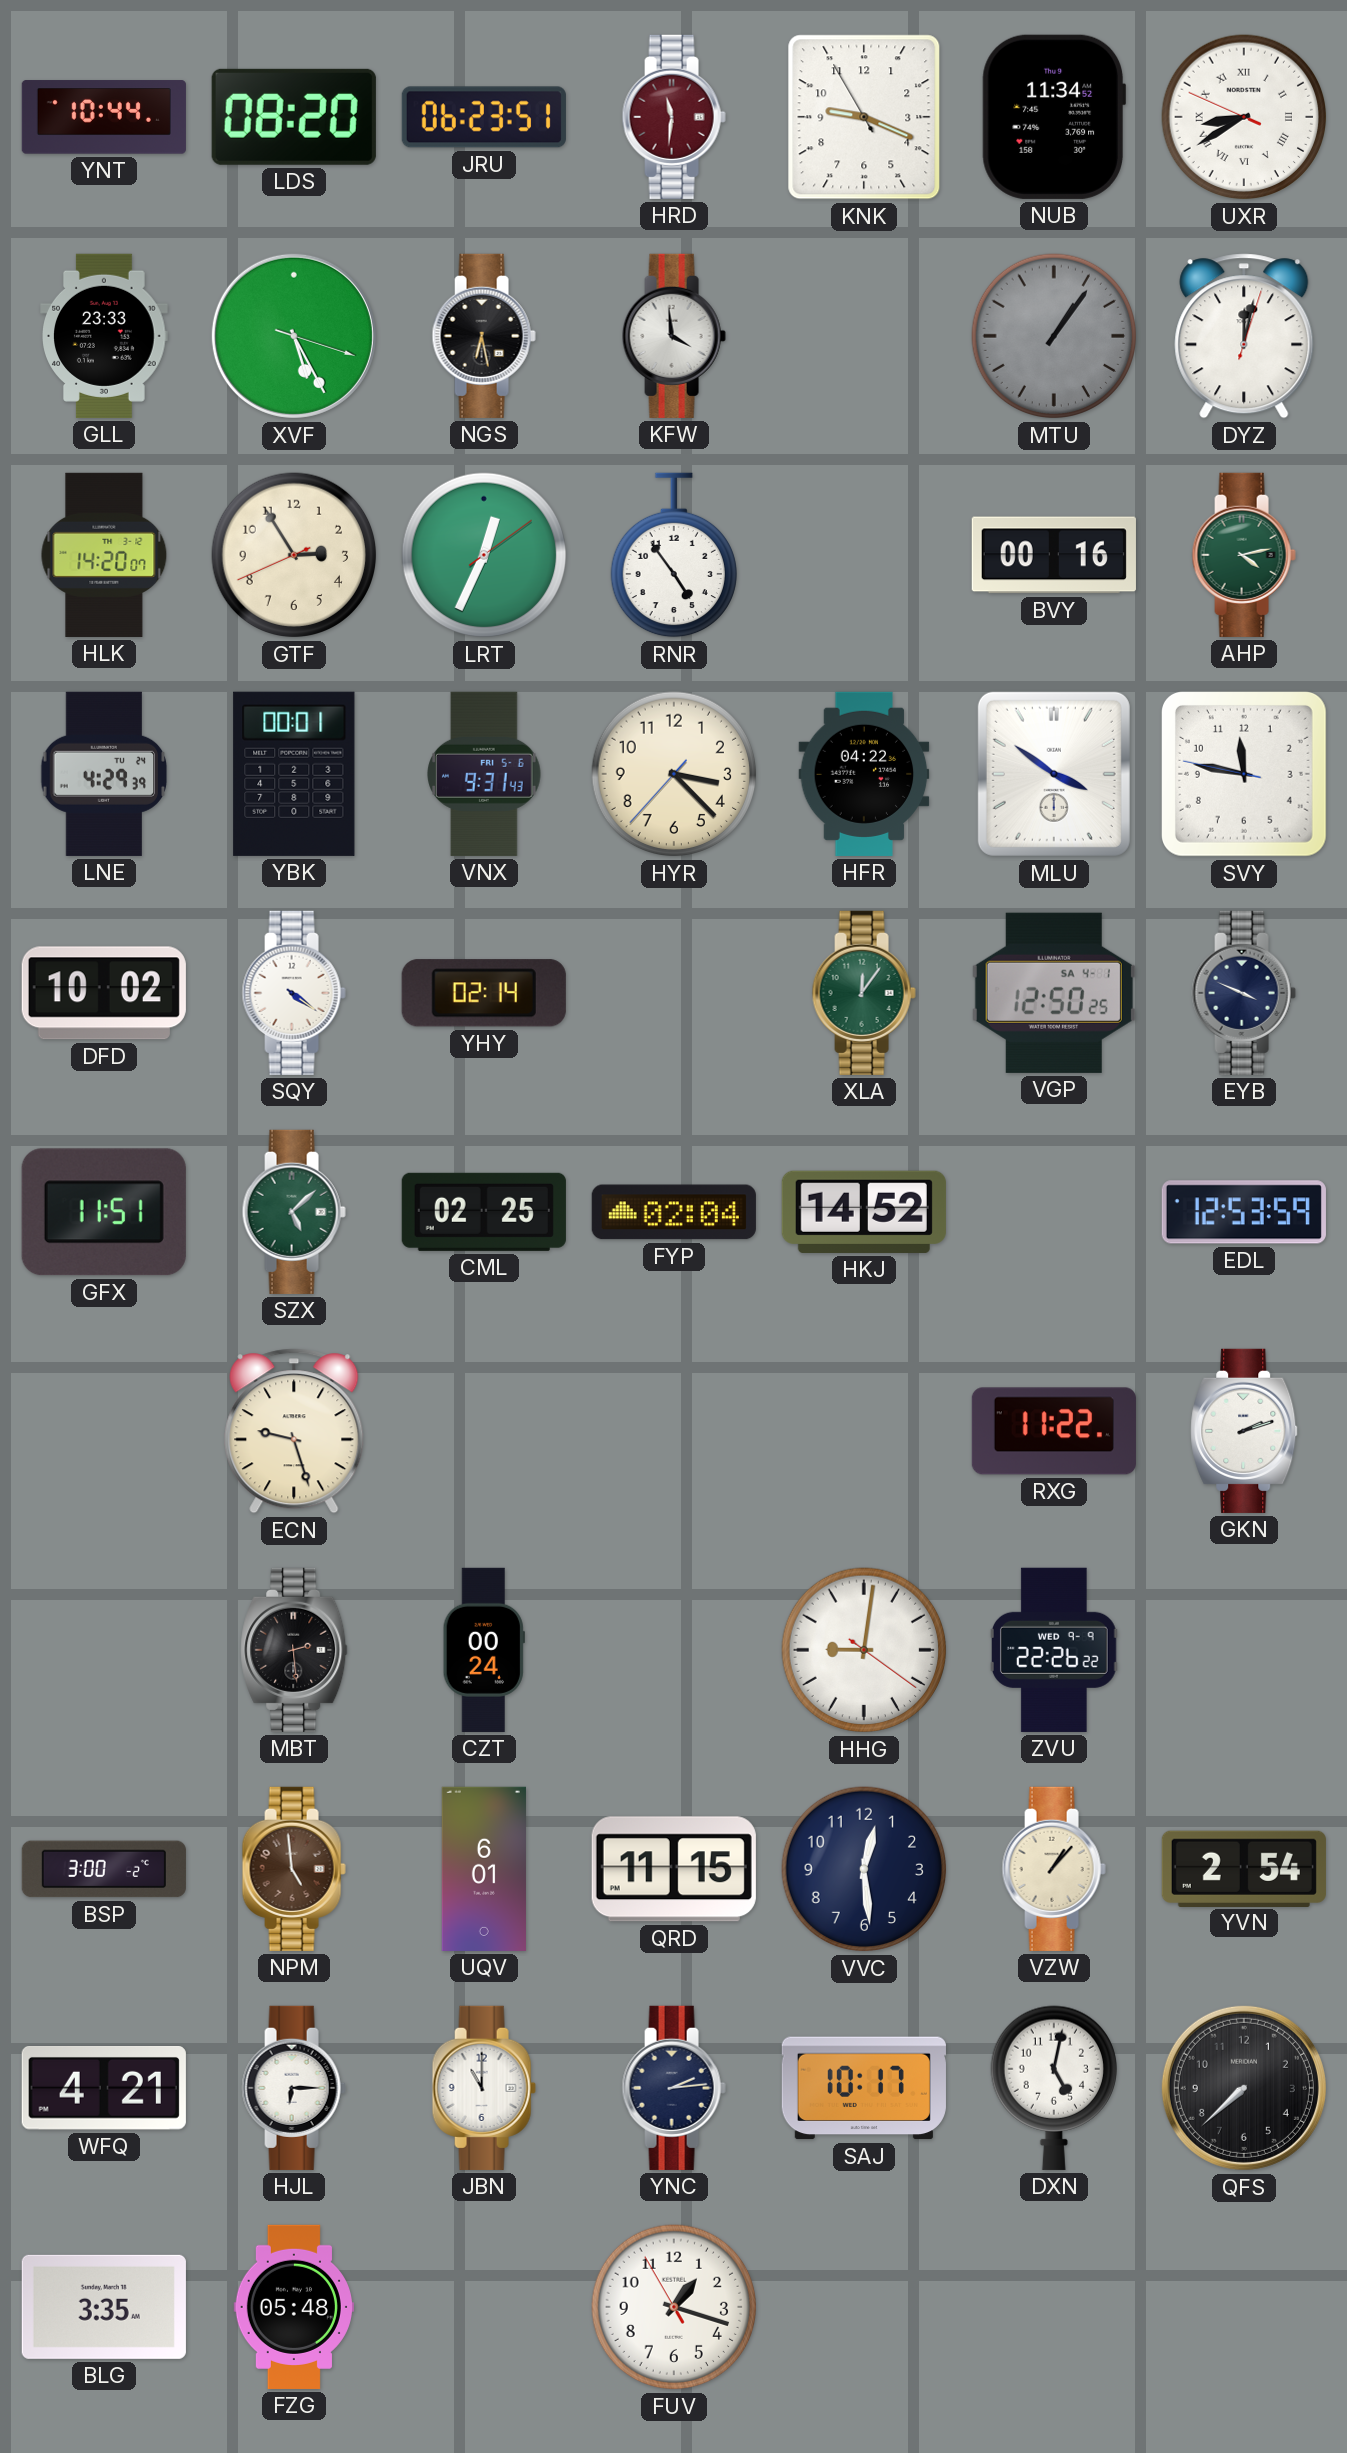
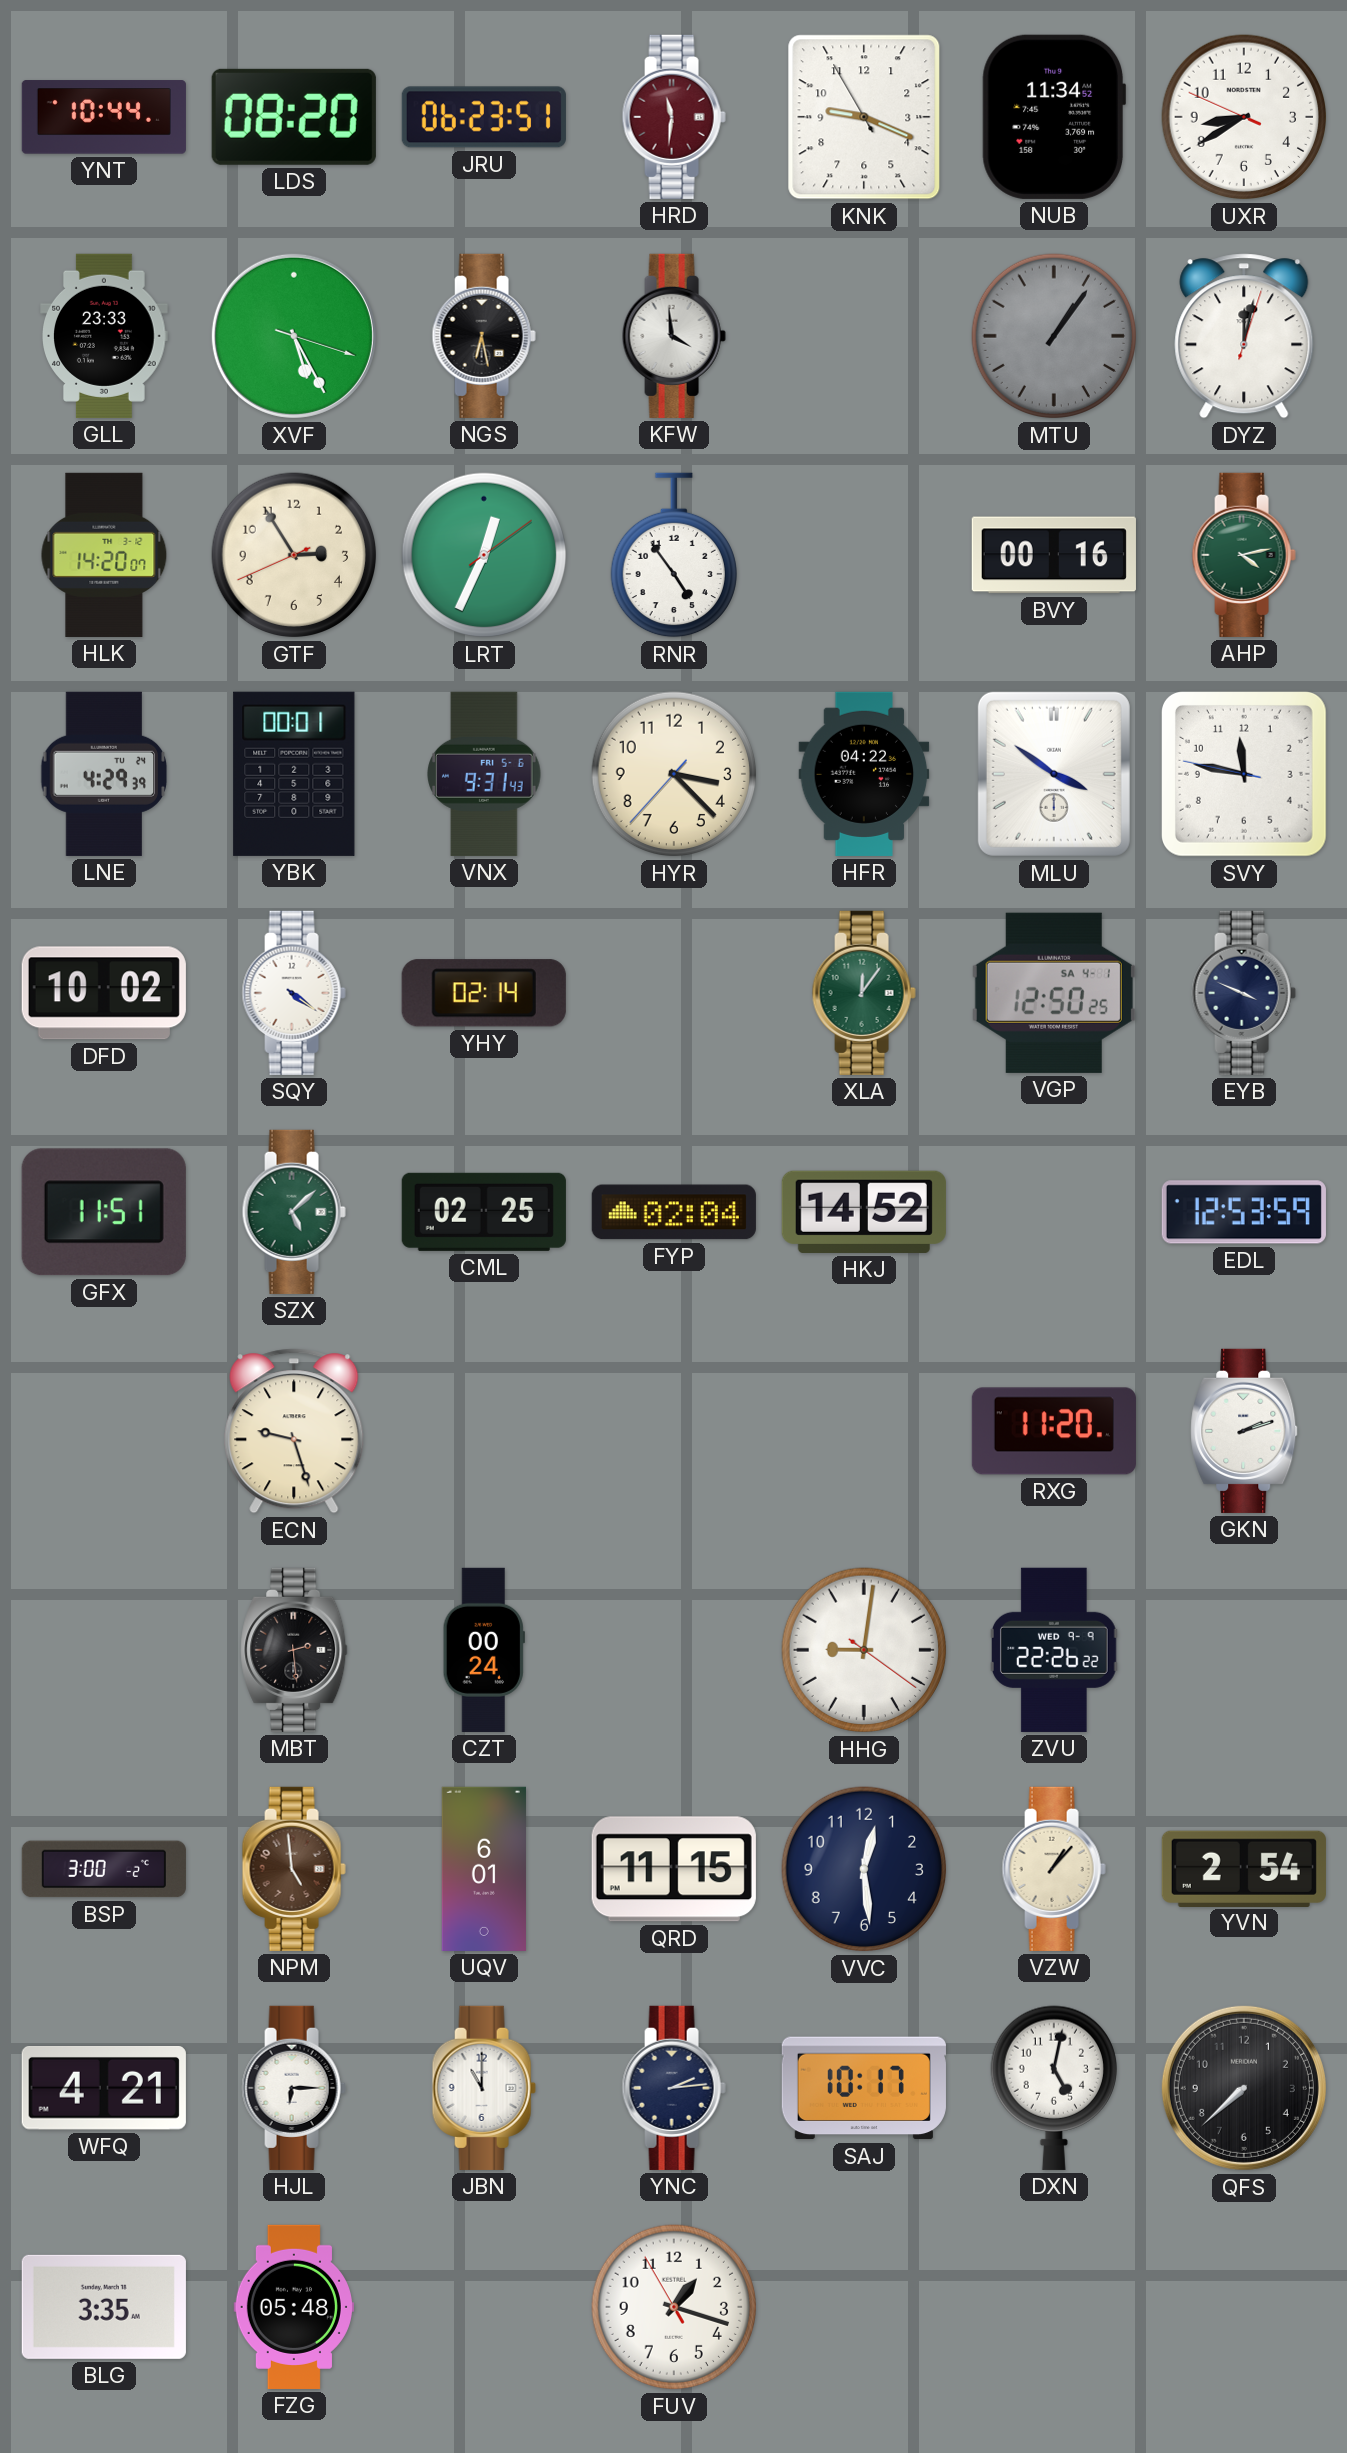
UXR numerals: Roman -> Arabic (1244, 117)
RXG: 11:22 -> 11:20 (1054, 1431)
